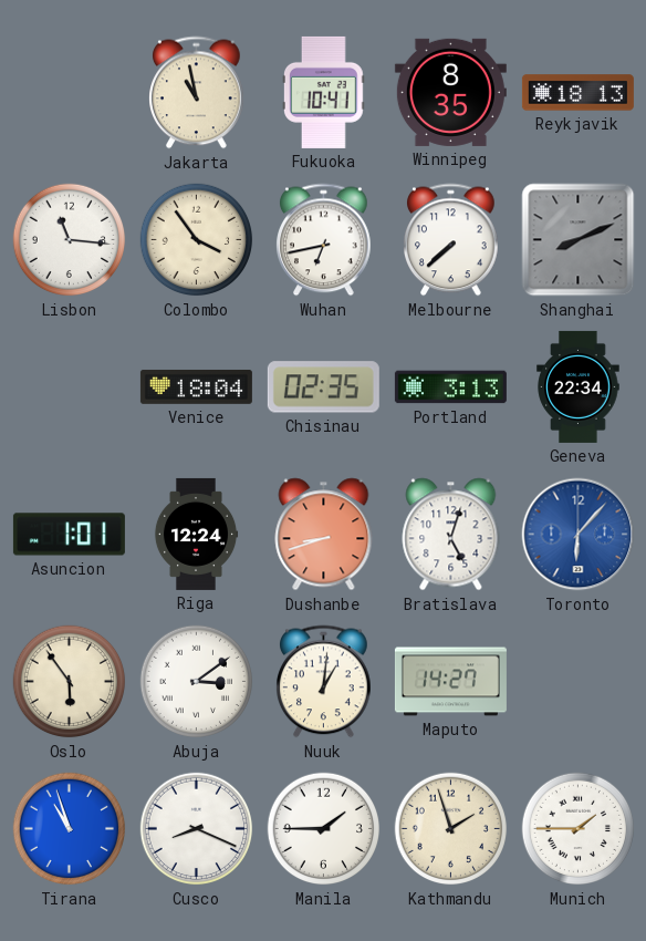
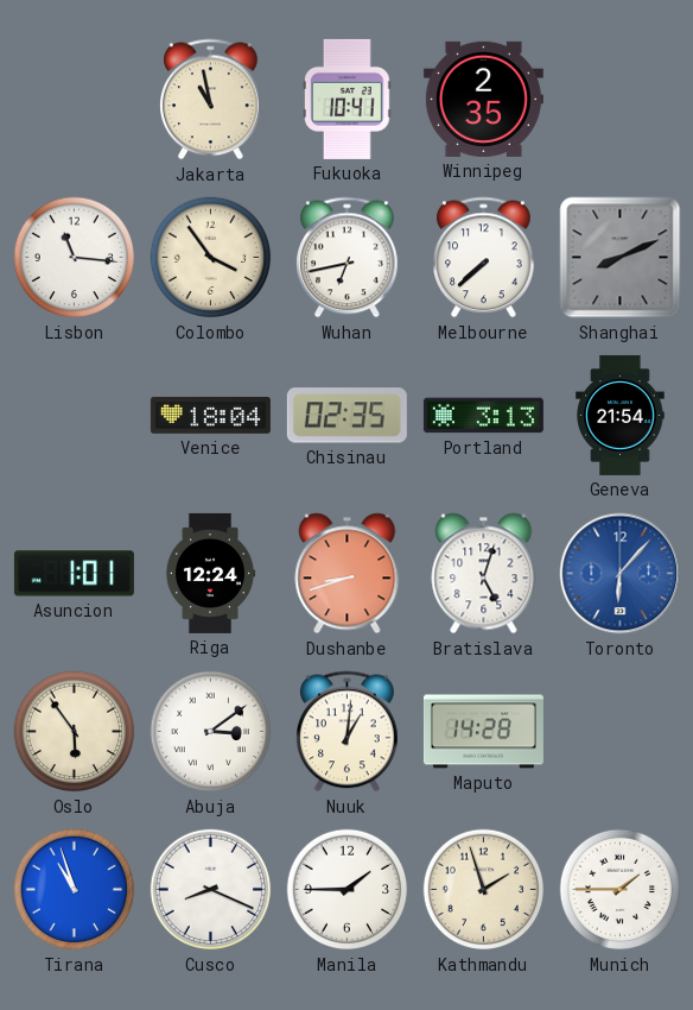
Winnipeg: 8:35 -> 2:35 (483, 99)
Reykjavik: 18:13 -> none (577, 93)
Geneva: 22:34 -> 21:54 (621, 415)
Maputo: 14:27 -> 14:28 (483, 732)
